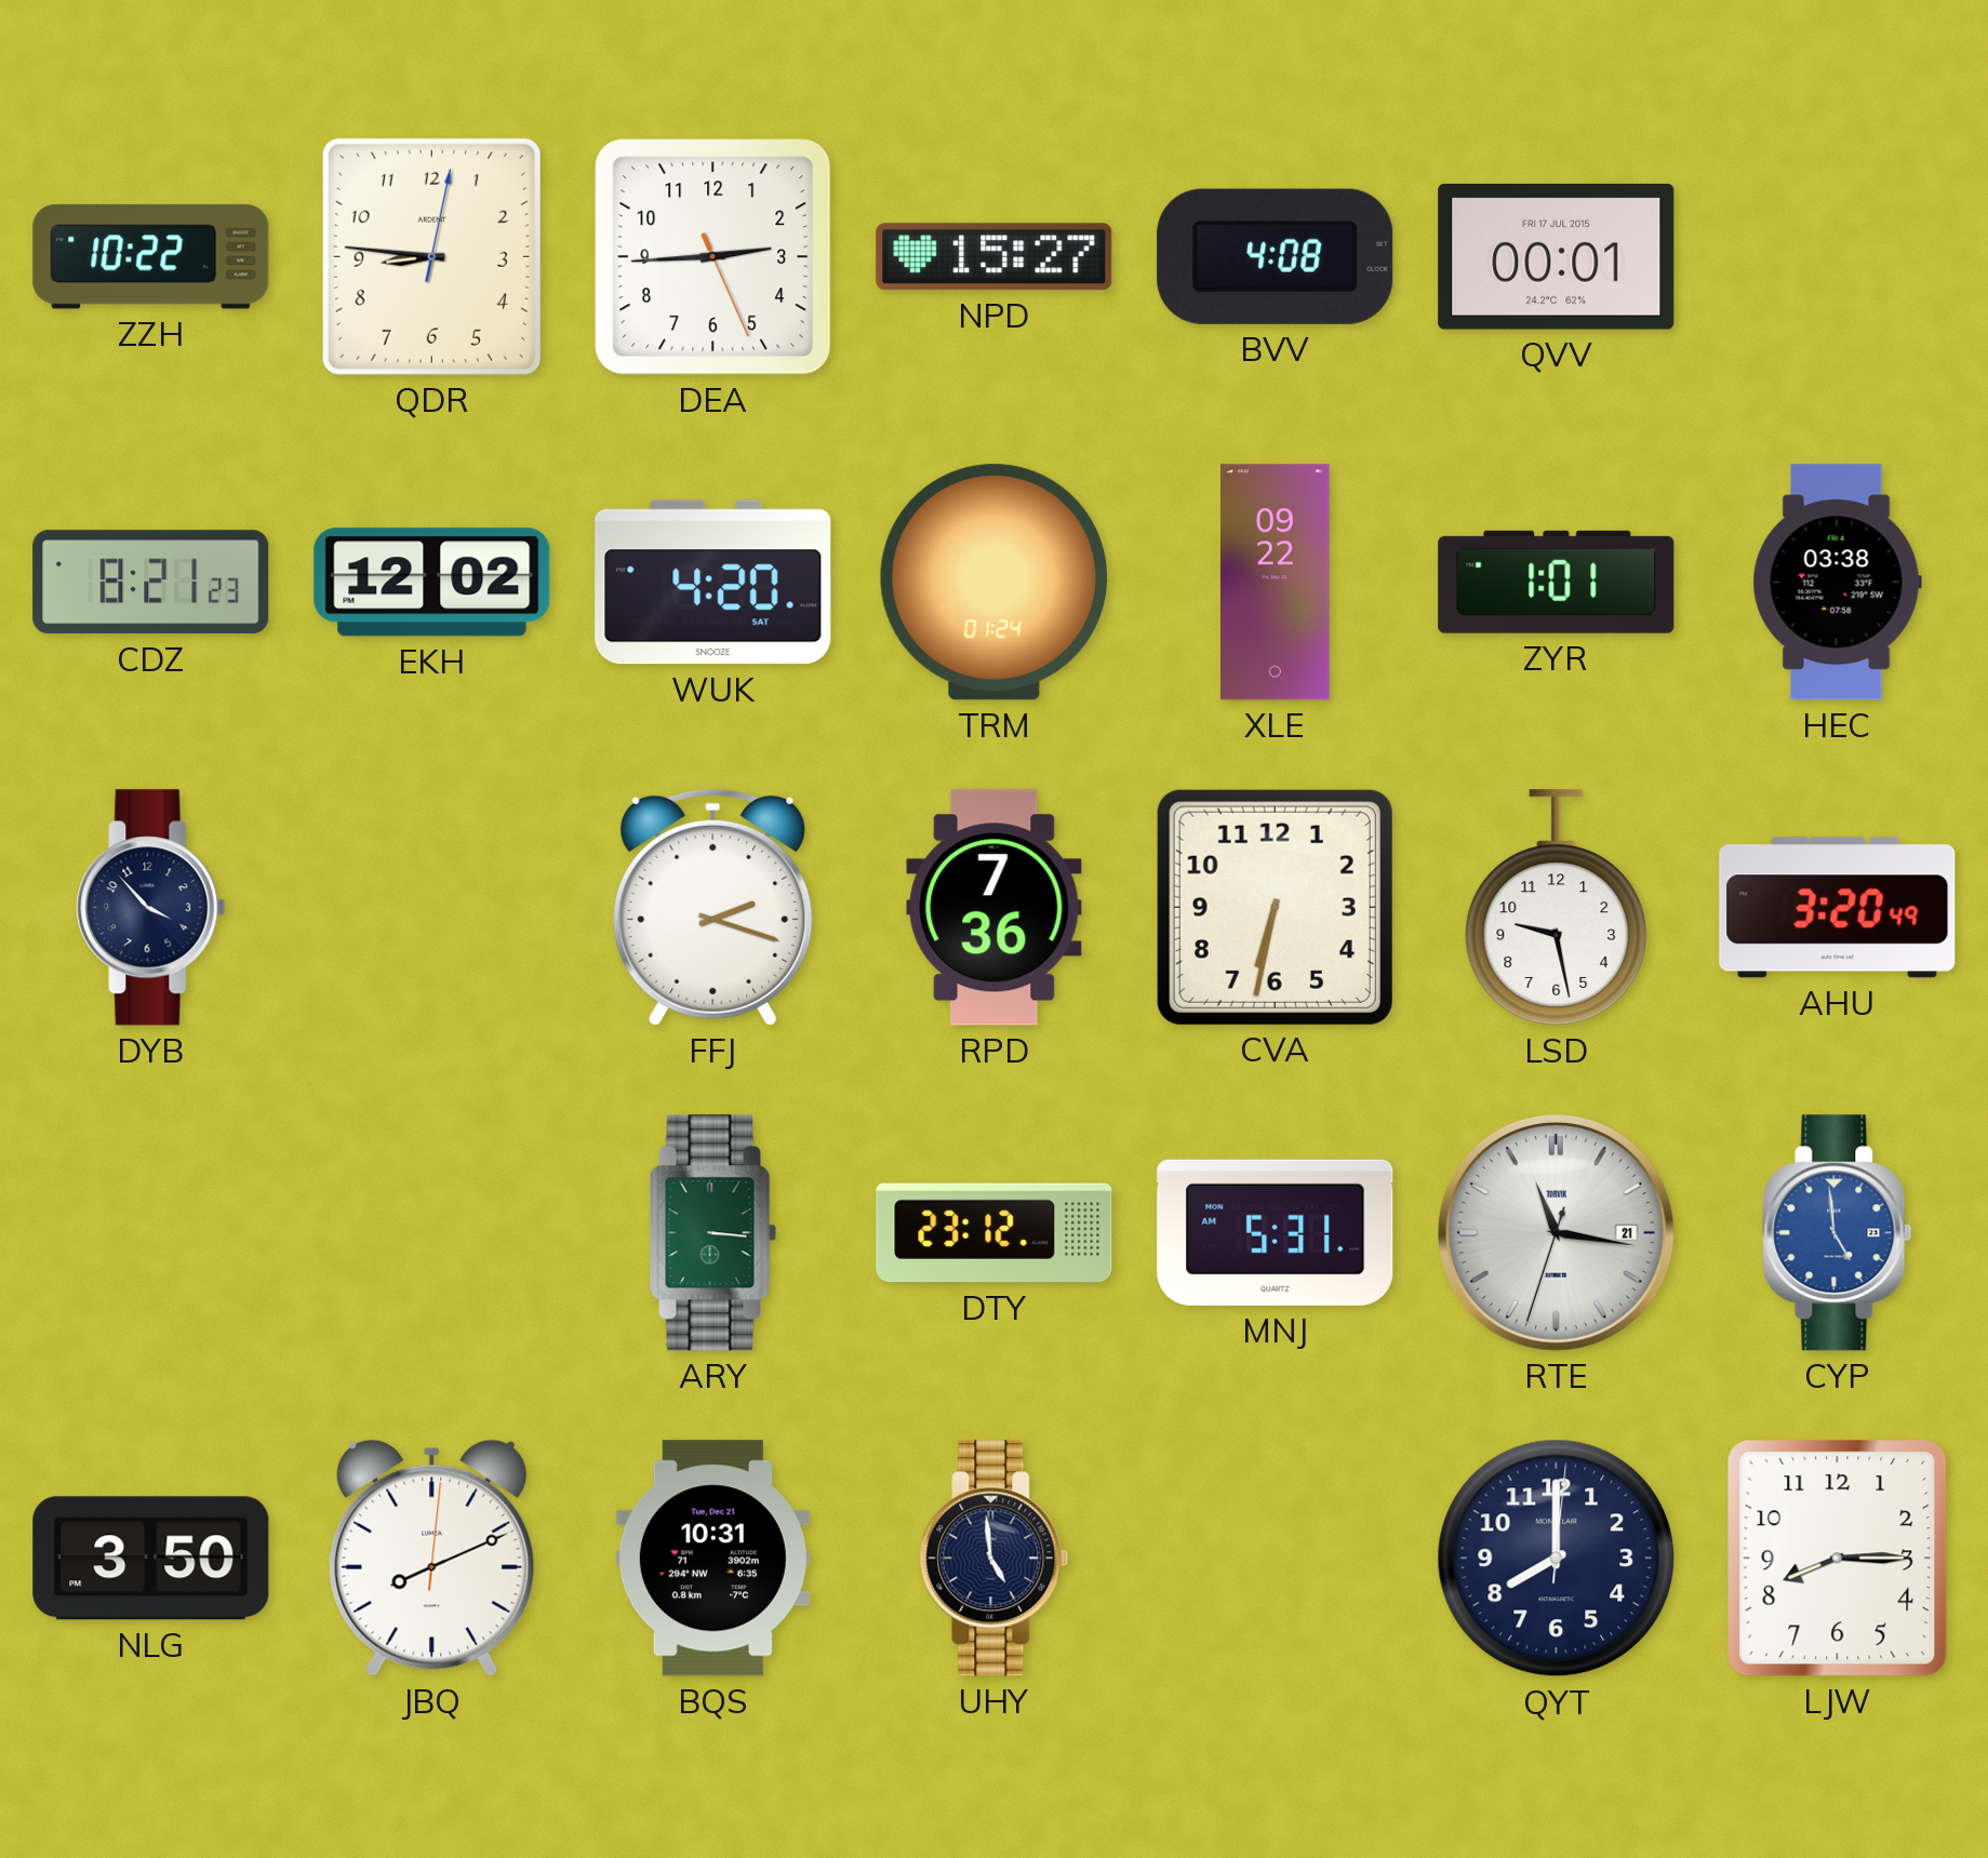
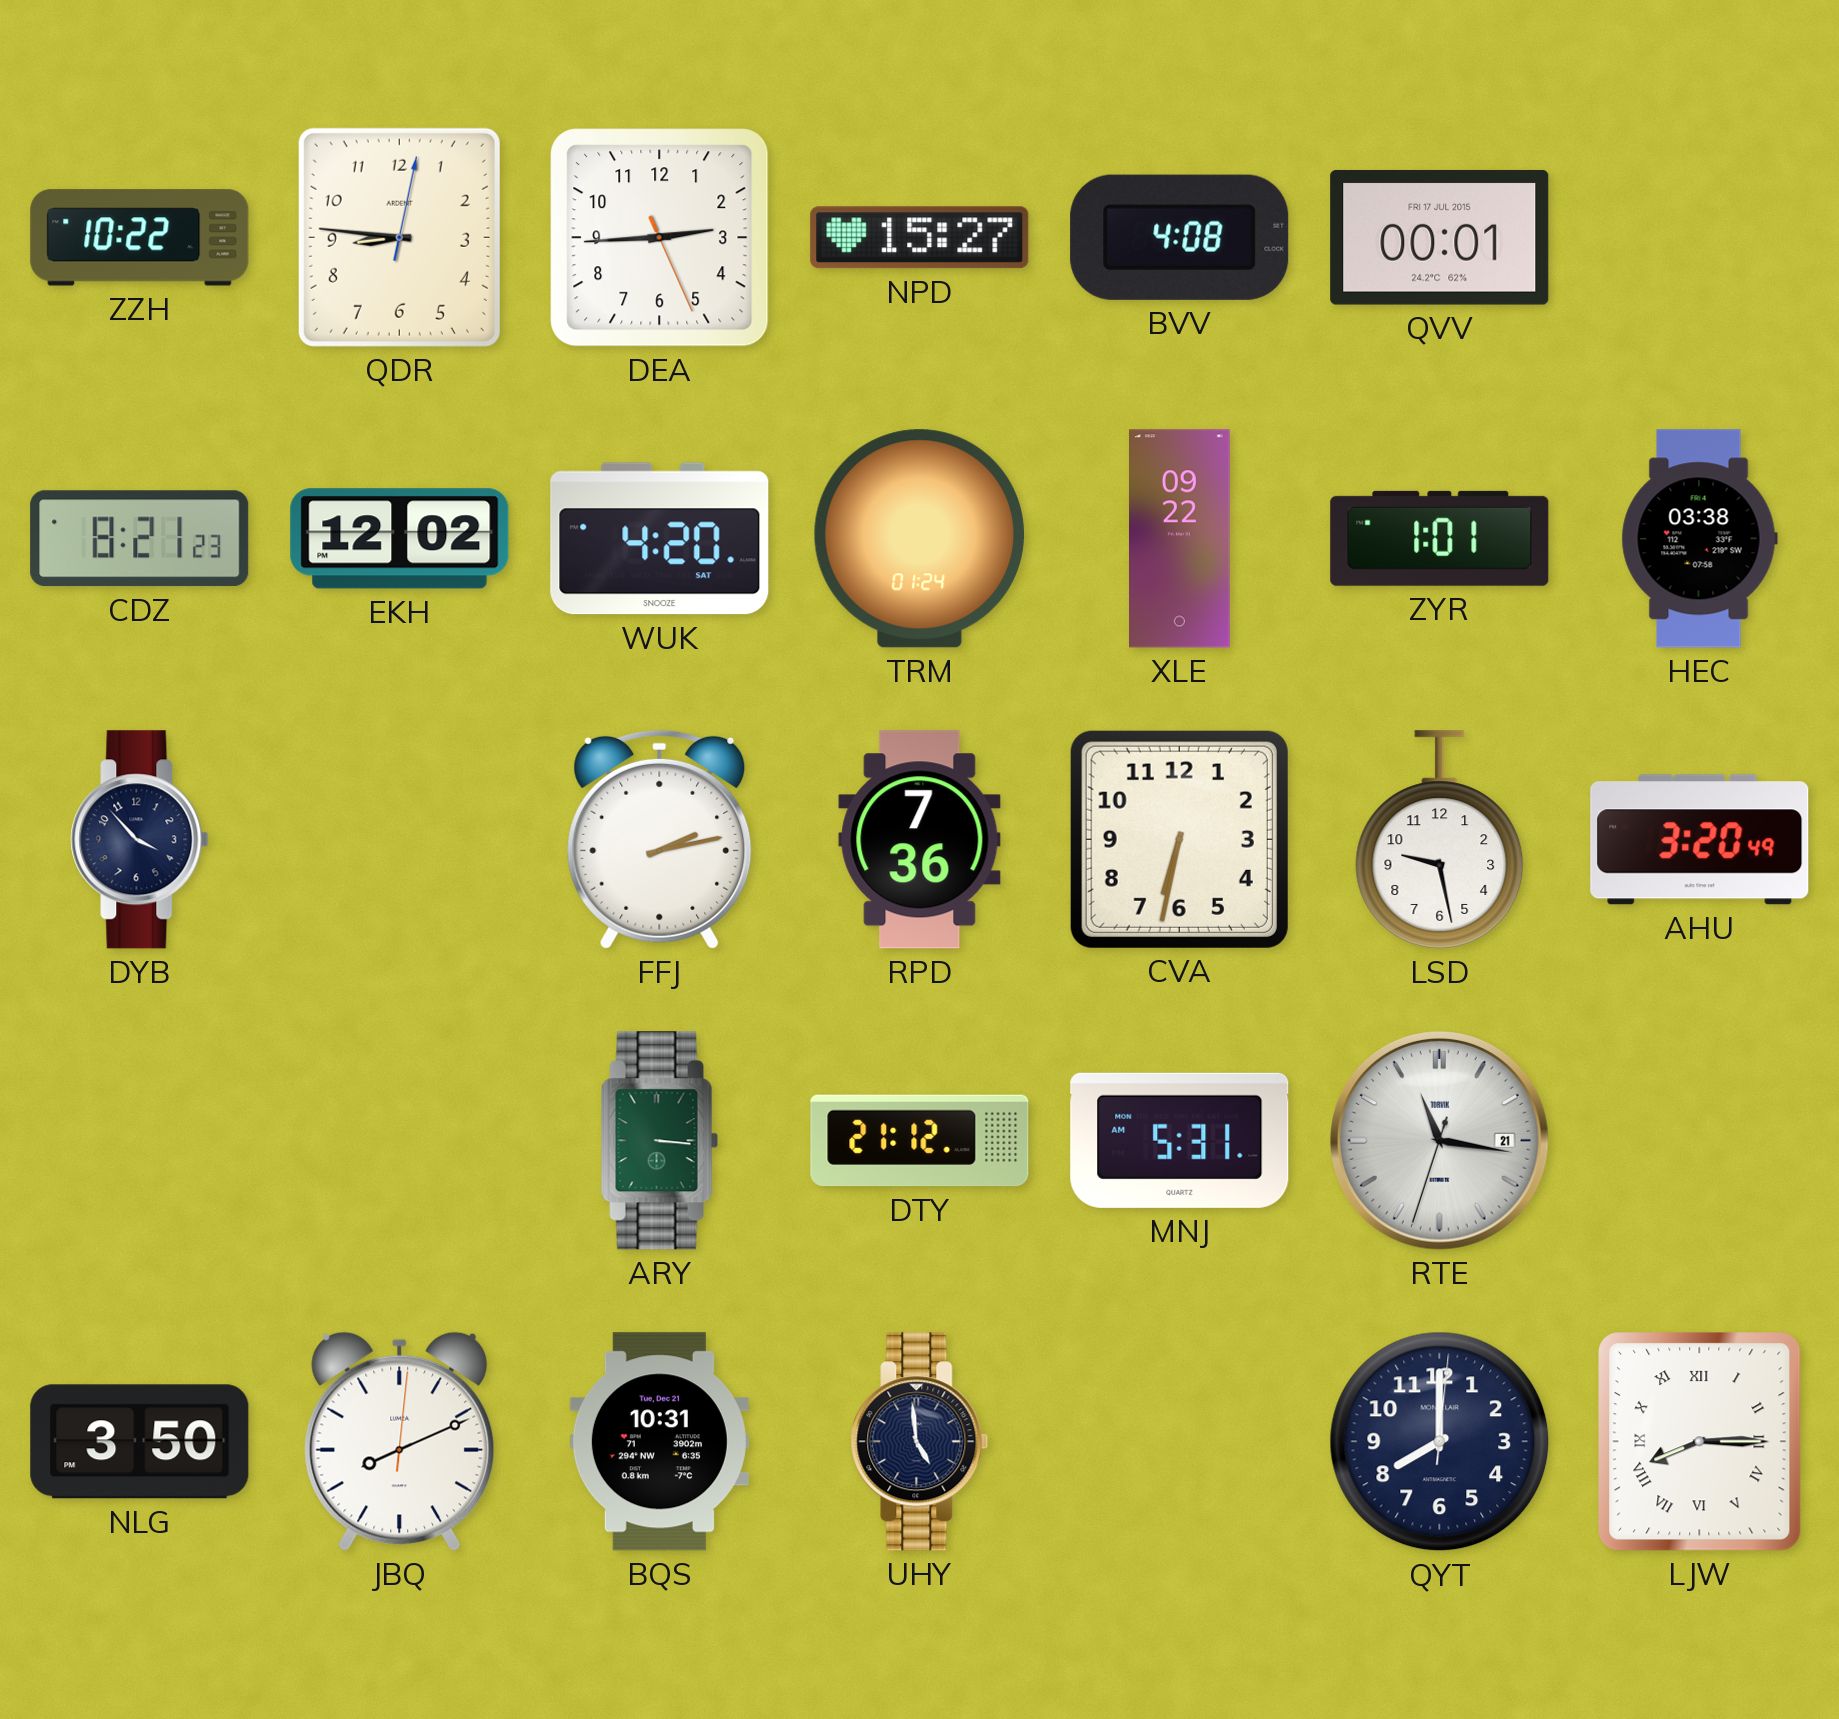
FFJ: 2:18 -> 2:13 (660, 839)
DTY: 23:12 -> 21:12 (920, 1141)
CYP: 4:59 -> none (1838, 1233)
LJW numerals: Arabic -> Roman (1700, 1442)
